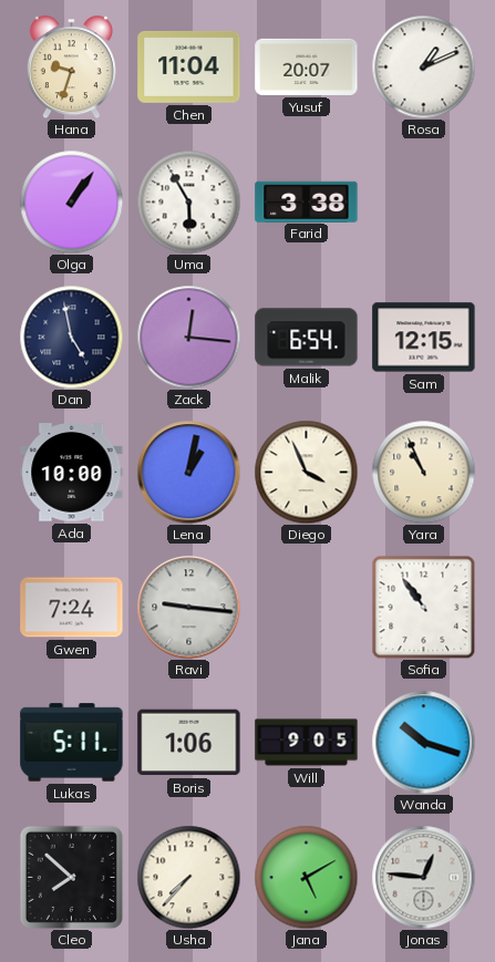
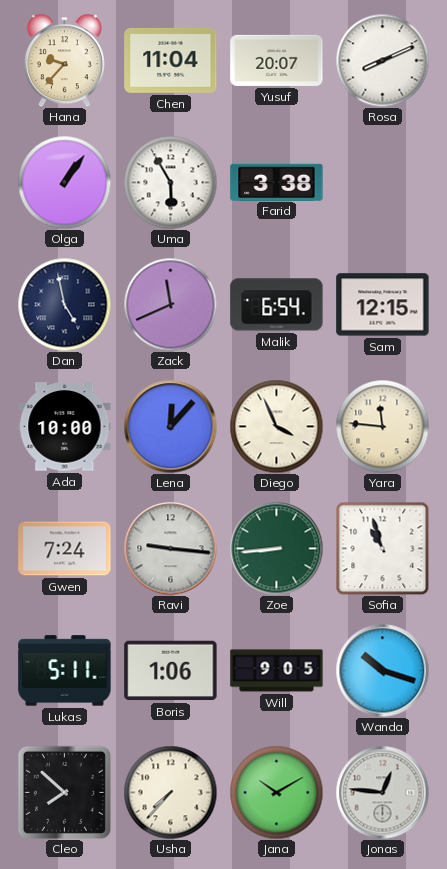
Hana: 9:33 -> 9:37 (64, 60)
Rosa: 1:11 -> 8:11 (382, 60)
Zack: 12:16 -> 11:41 (170, 304)
Lena: 1:02 -> 12:07 (170, 426)
Yara: 10:56 -> 11:46 (382, 426)
Zoe: none -> 8:44 (276, 548)
Sofia: 10:54 -> 10:57 (382, 548)
Jana: 5:10 -> 10:10 (276, 792)
